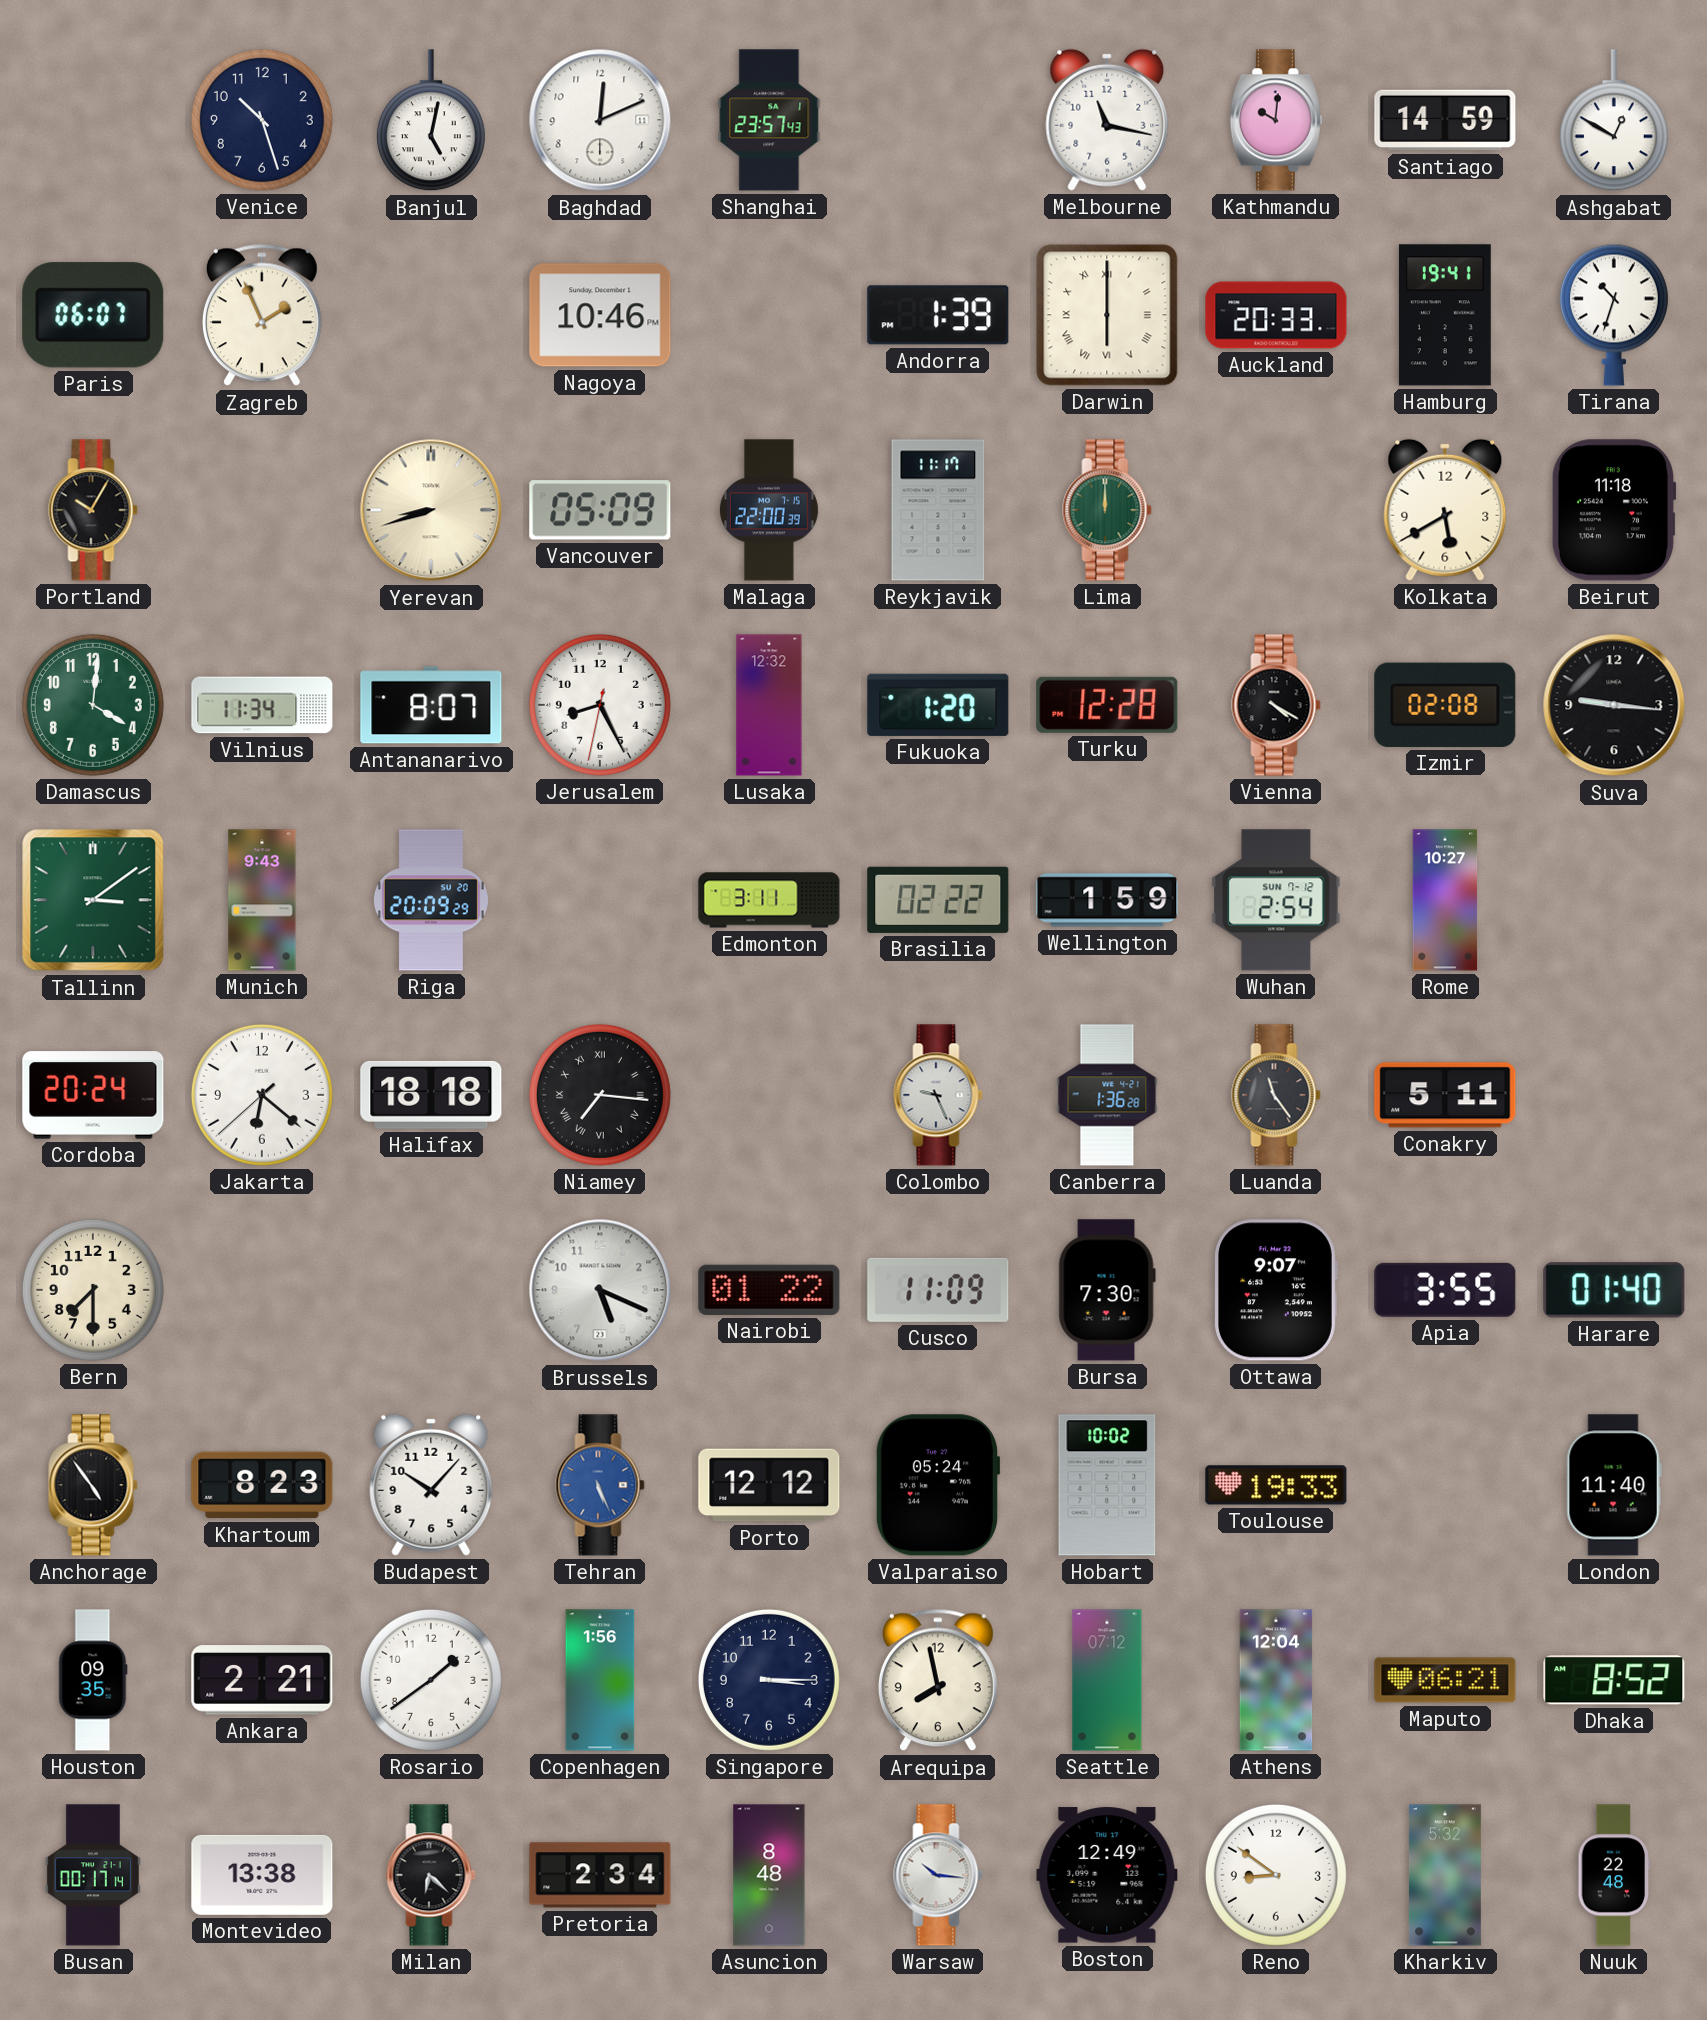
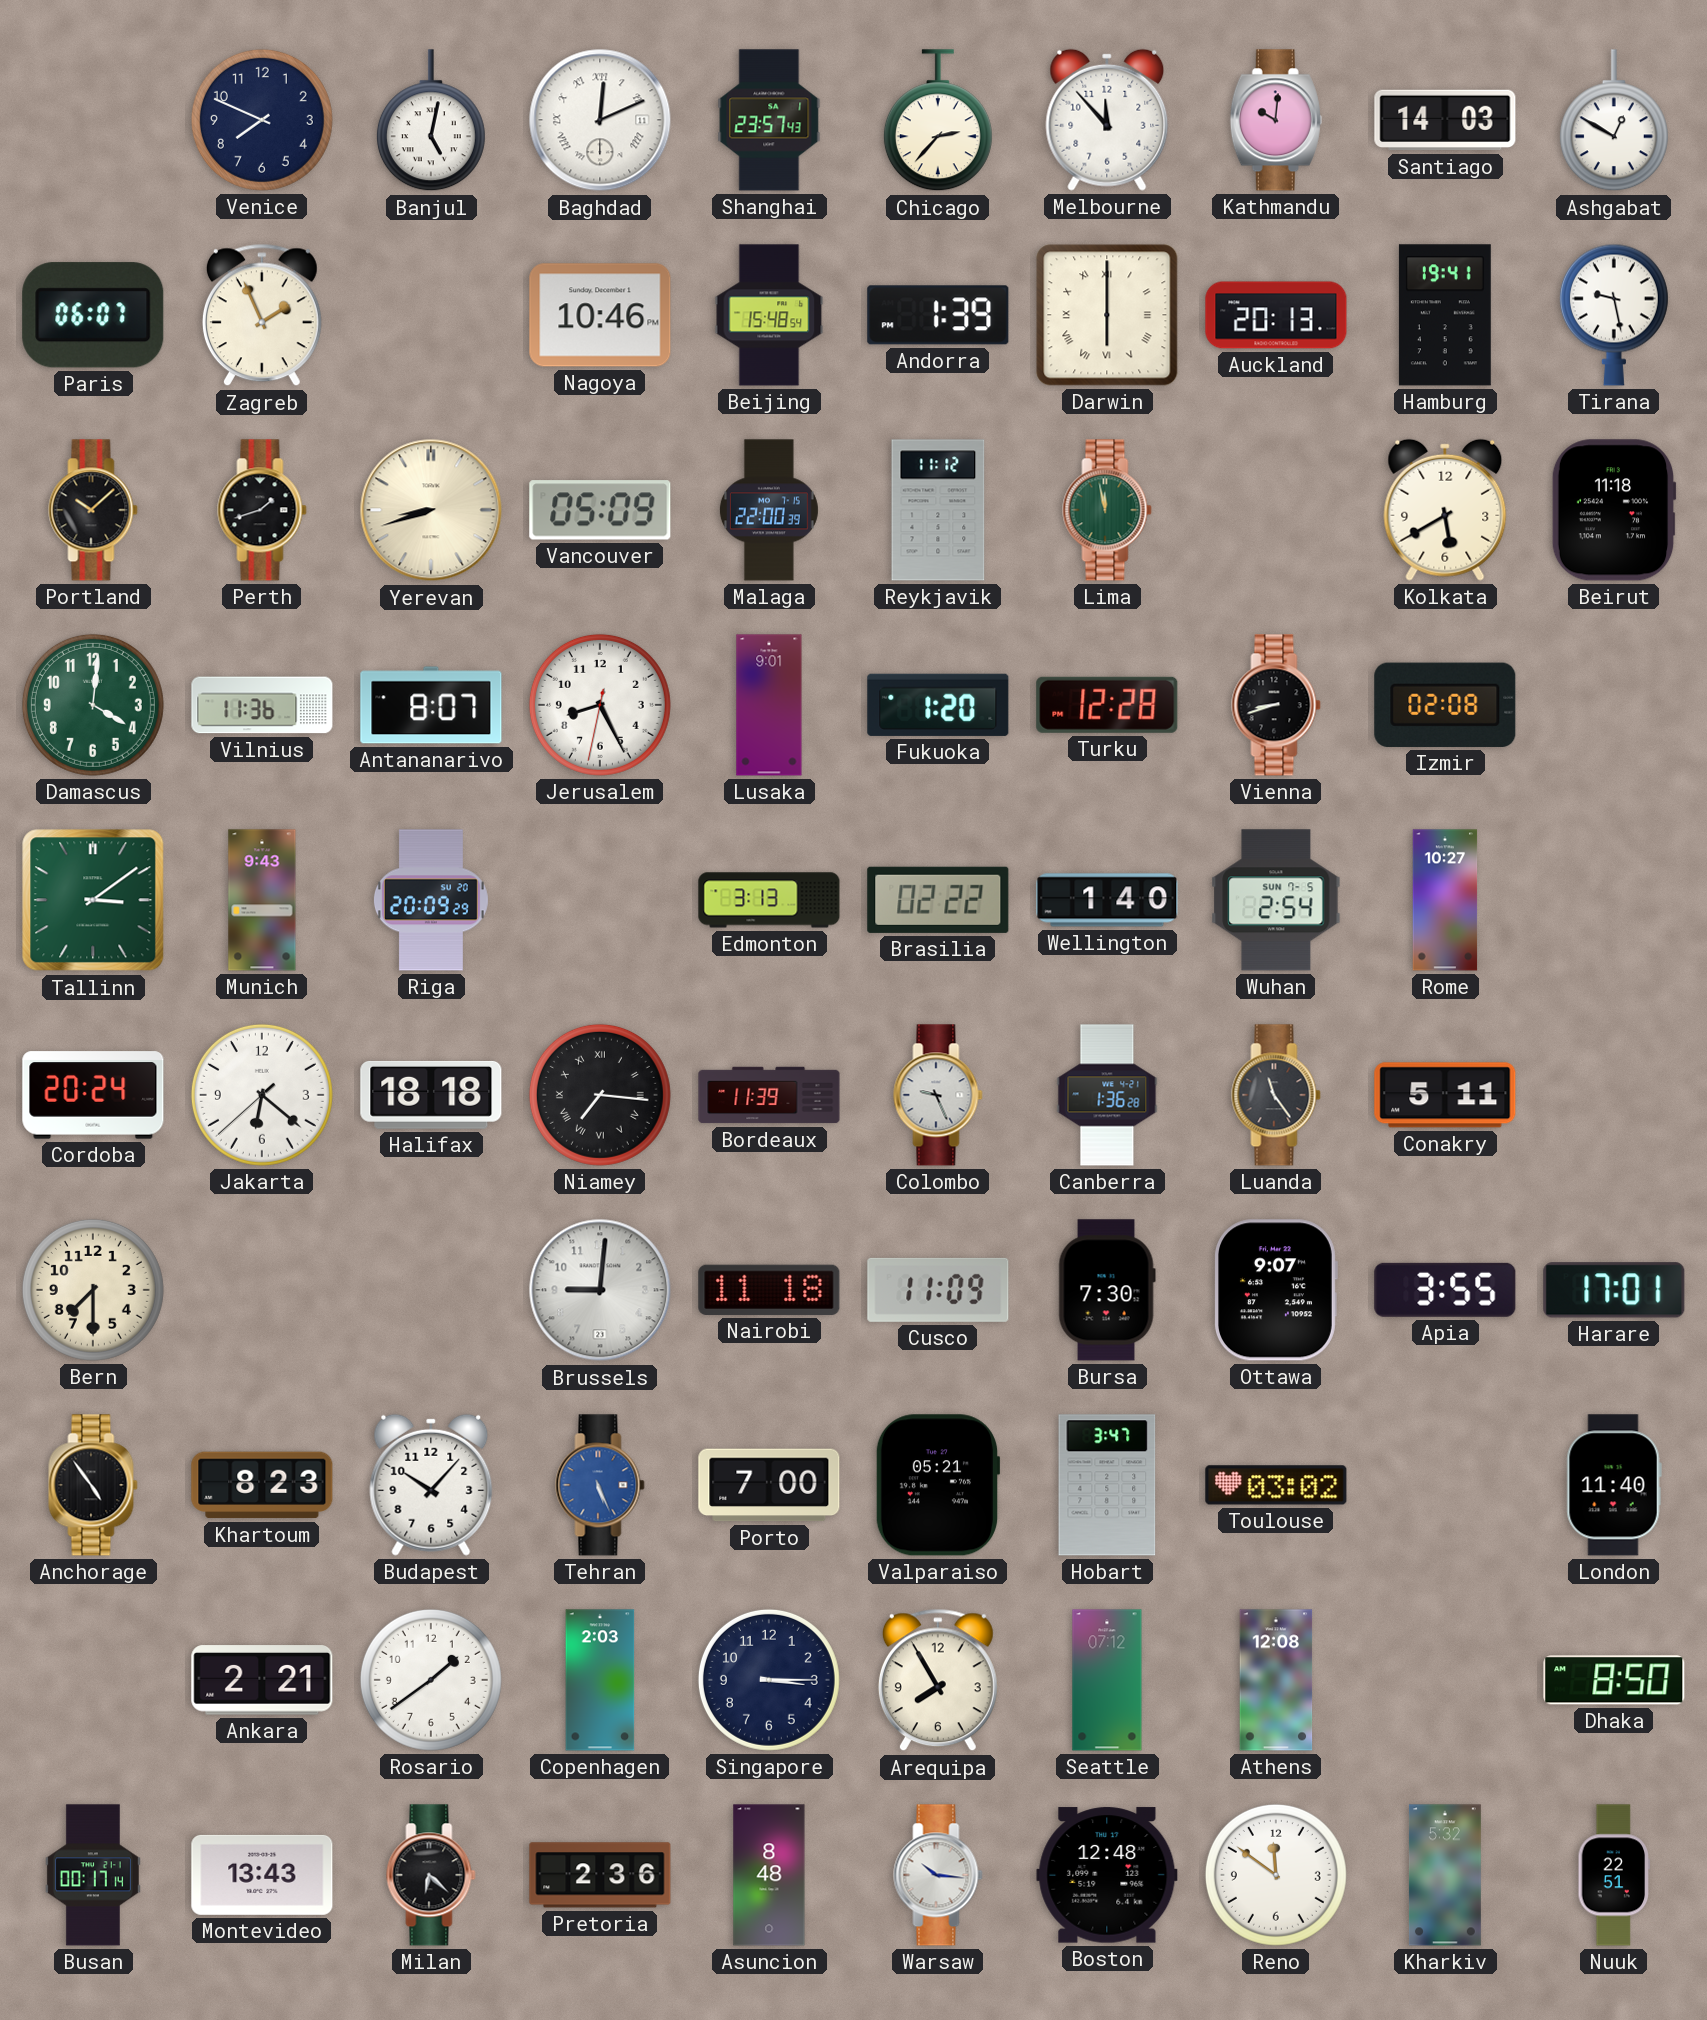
Venice: 10:27 -> 7:49 (262, 120)
Baghdad numerals: Arabic -> Roman (600, 120)
Chicago: none -> 2:37 (938, 121)
Melbourne: 11:17 -> 11:53 (1107, 120)
Santiago: 14:59 -> 14:03 (1445, 120)
Beijing: none -> 15:48 (769, 315)
Auckland: 20:33 -> 20:13 (1276, 315)
Tirana: 10:33 -> 9:28 (1614, 315)
Portland: 10:05 -> 10:08 (93, 510)
Perth: none -> 1:42 (262, 510)
Reykjavik: 11:17 -> 11:12 (938, 510)
Lima: 12:00 -> 11:58 (1107, 510)
Vilnius: 11:34 -> 11:36 (262, 705)
Lusaka: 12:32 -> 9:01 (769, 705)
Vienna: 4:20 -> 8:42 (1276, 705)
Suva: 9:16 -> none (1614, 705)
Edmonton: 3:11 -> 3:13 (769, 900)
Wellington: 1:59 -> 1:40 (1107, 900)
Wuhan date: SUN 7-12 -> SUN 7-5 (1276, 900)
Bordeaux: none -> 11:39 (769, 1095)
Brussels: 5:19 -> 9:01 (600, 1290)
Nairobi: 01:22 -> 11:18 (769, 1290)
Harare: 01:40 -> 17:01 (1614, 1290)
Porto: 12:12 -> 7:00 (769, 1485)
Valparaiso: 05:24 -> 05:21 (938, 1485)
Hobart: 10:02 -> 3:47 (1107, 1485)
Toulouse: 19:33 -> 03:02 (1276, 1485)
Houston: 09:35 -> none (93, 1680)
Copenhagen: 1:56 -> 2:03 (600, 1680)
Arequipa: 7:58 -> 7:55 (938, 1680)
Athens: 12:04 -> 12:08 (1276, 1680)
Maputo: 06:21 -> none (1445, 1680)
Dhaka: 8:52 -> 8:50 (1614, 1680)
Montevideo: 13:38 -> 13:43 (262, 1875)
Pretoria: 2:34 -> 2:36 (600, 1875)
Boston: 12:49 -> 12:48 (1107, 1875)
Reno: 8:51 -> 11:51 (1276, 1875)
Nuuk: 22:48 -> 22:51 (1614, 1875)
